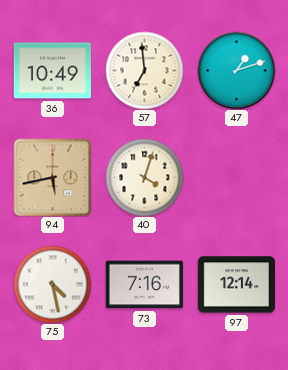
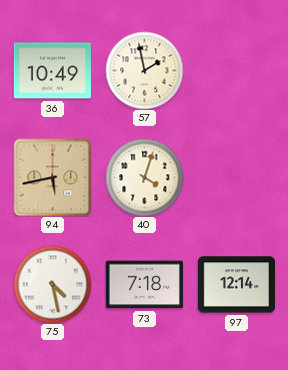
57: 6:59 -> 1:58 (144, 70)
47: 1:12 -> none (236, 70)
73: 7:16 -> 7:18 (144, 285)
